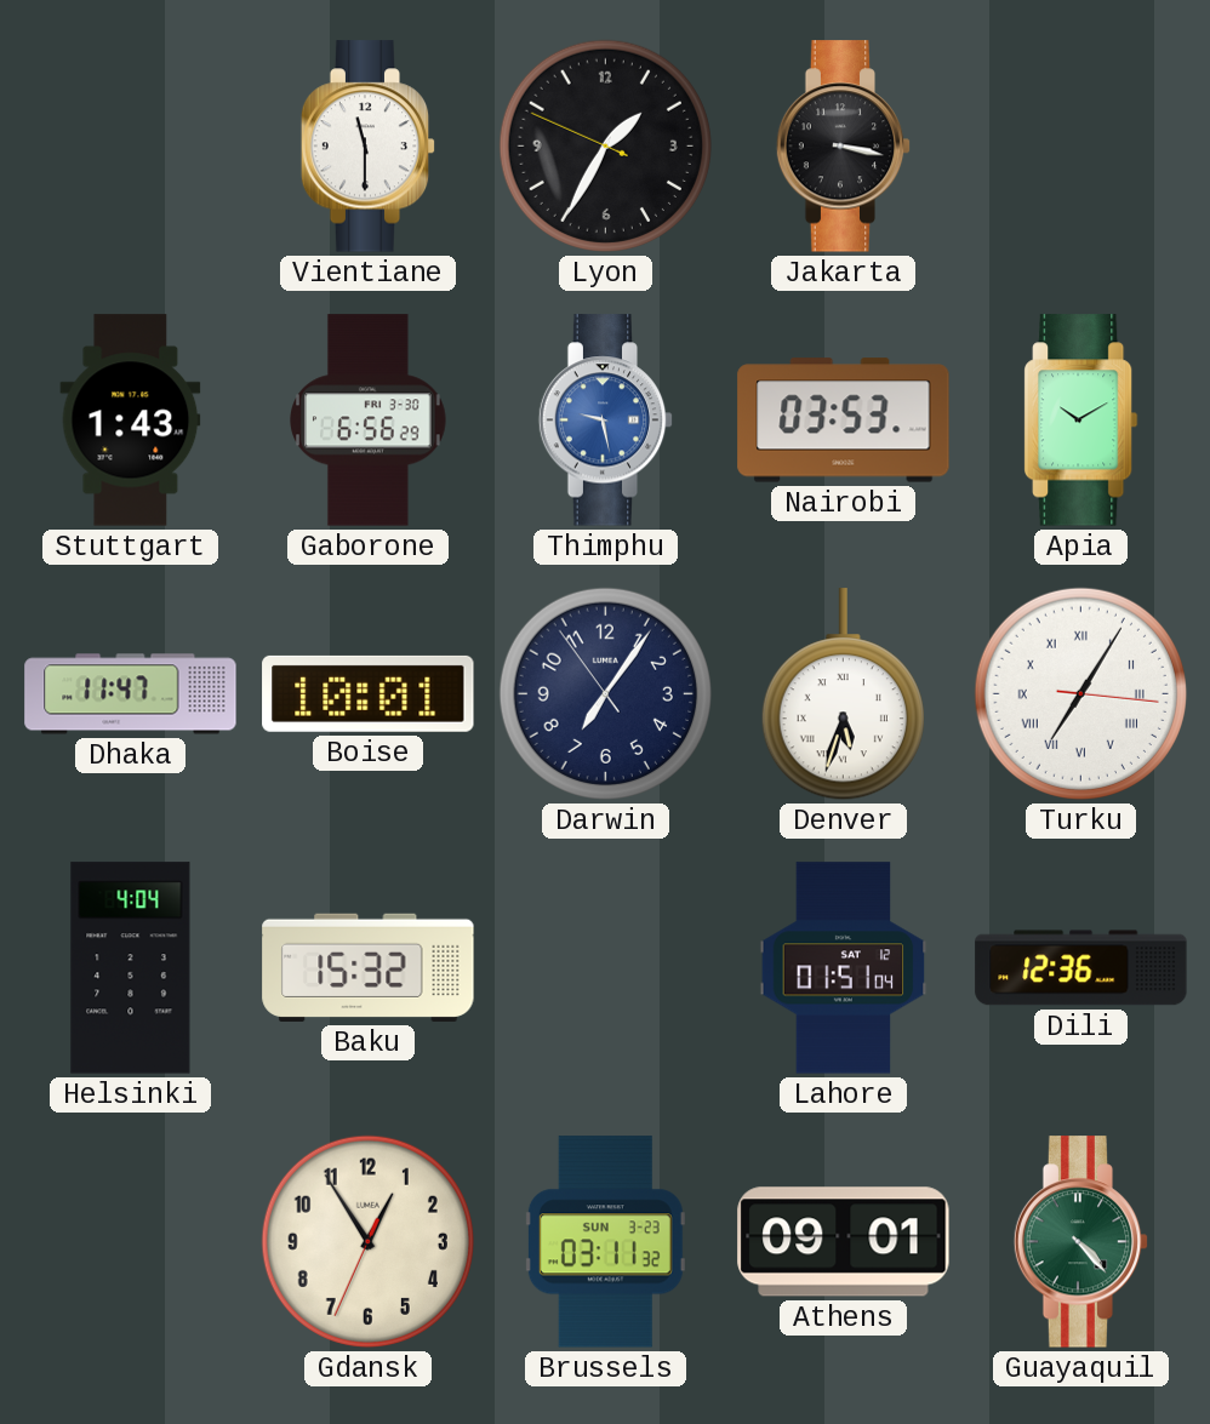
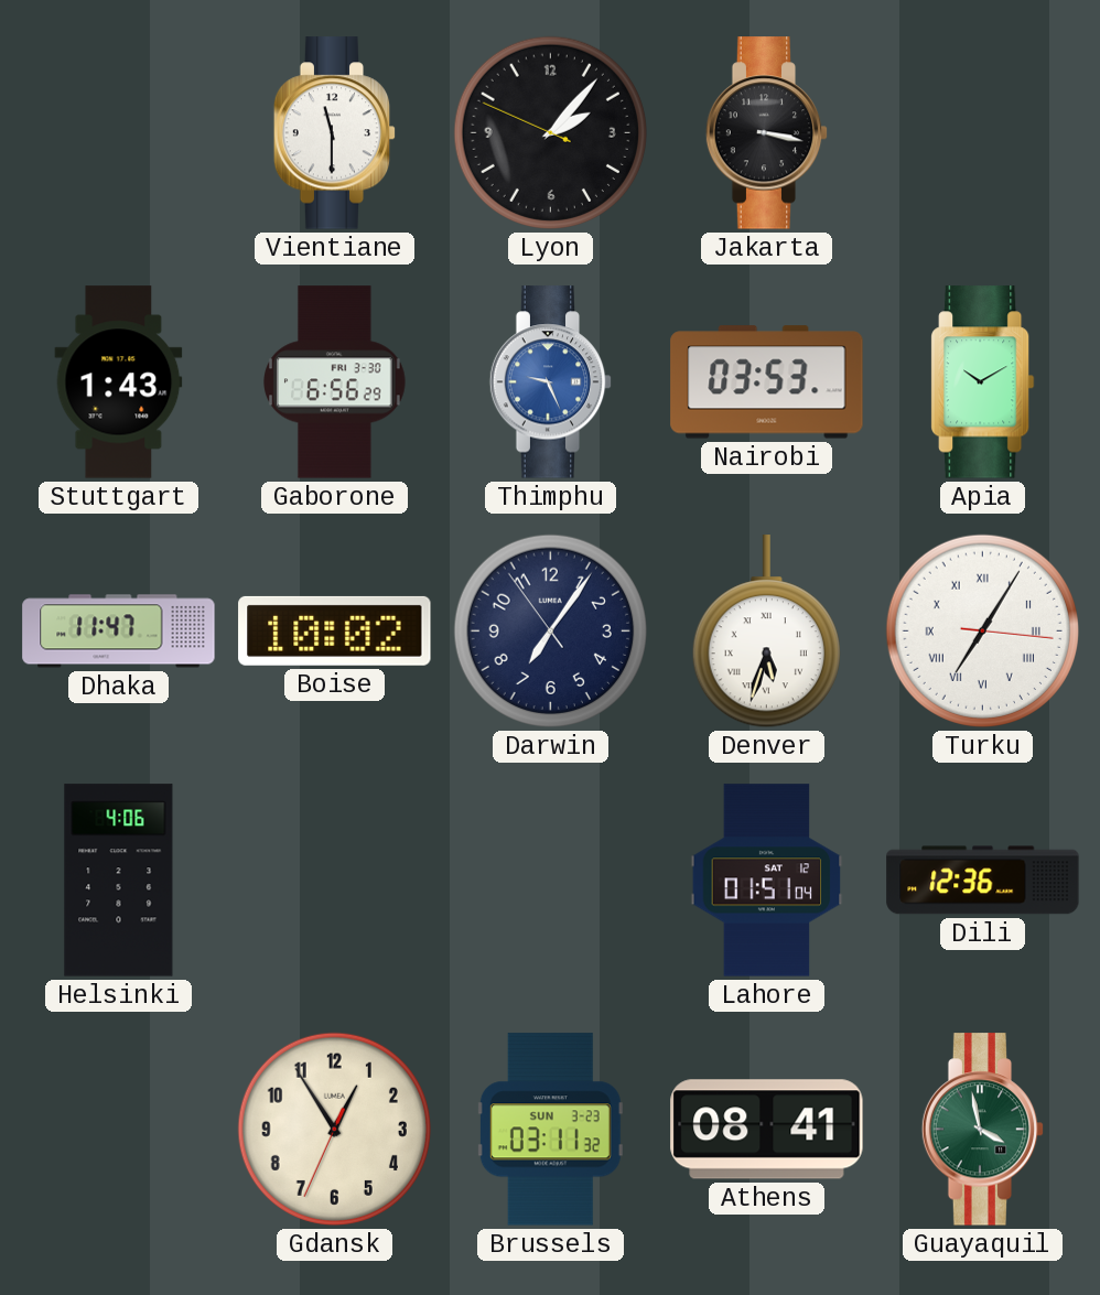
Lyon: 1:34 -> 2:06 (550, 132)
Thimphu: 9:28 -> 9:26 (551, 382)
Boise: 10:01 -> 10:02 (335, 630)
Helsinki: 4:04 -> 4:06 (119, 881)
Baku: 15:32 -> none (369, 967)
Athens: 09:01 -> 08:41 (767, 1130)
Guayaquil: 4:23 -> 3:58 (983, 1130)
